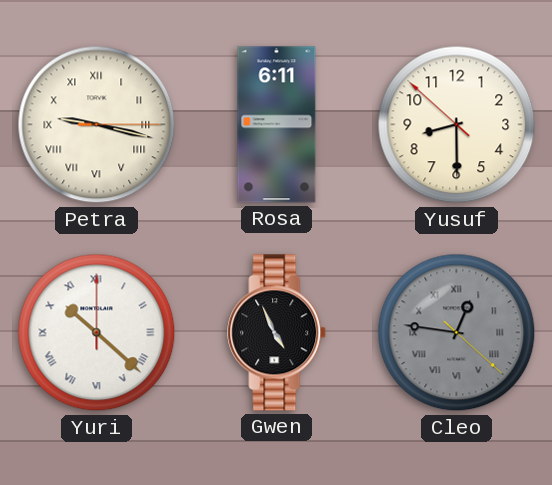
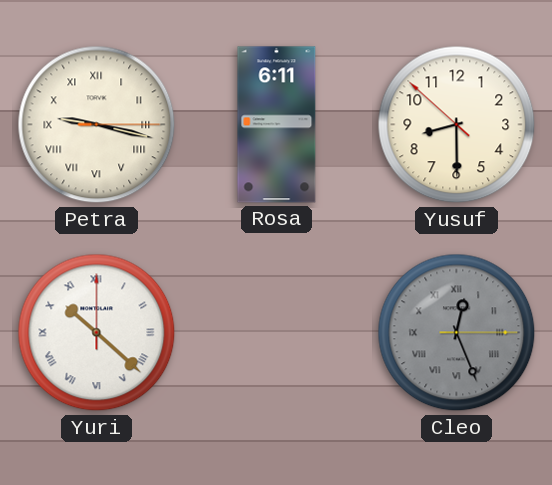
Gwen: 4:56 -> none (277, 333)
Cleo: 12:46 -> 12:26 (457, 333)
